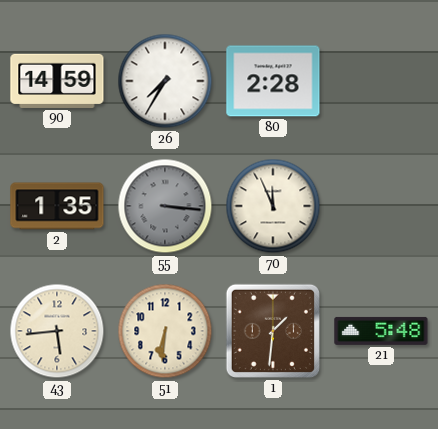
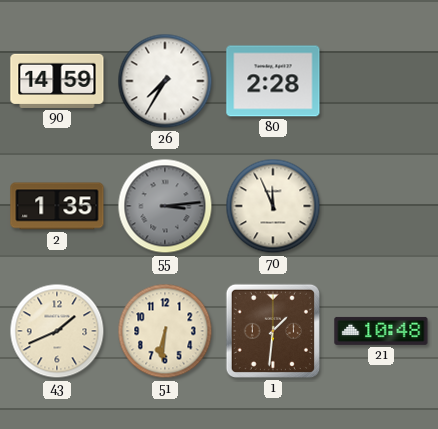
55: 3:16 -> 3:14 (165, 206)
43: 5:44 -> 1:41 (57, 331)
21: 5:48 -> 10:48 (381, 331)
